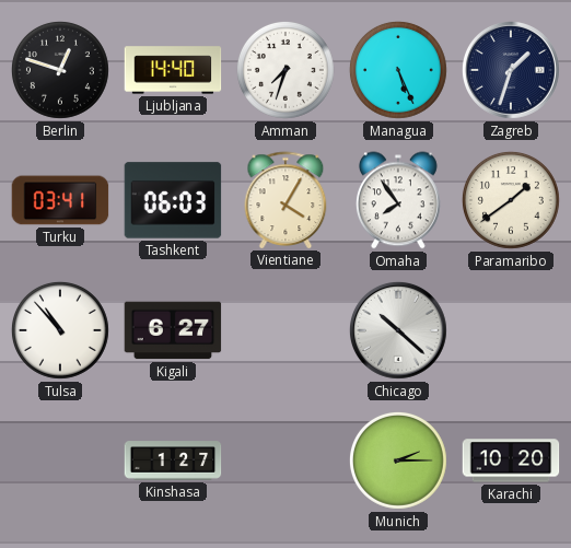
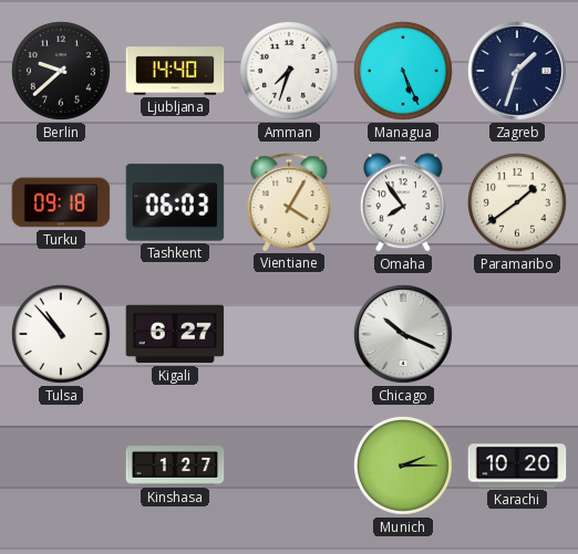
Berlin: 12:48 -> 9:38 (61, 71)
Turku: 03:41 -> 09:18 (61, 202)
Chicago: 10:22 -> 10:19 (403, 334)
